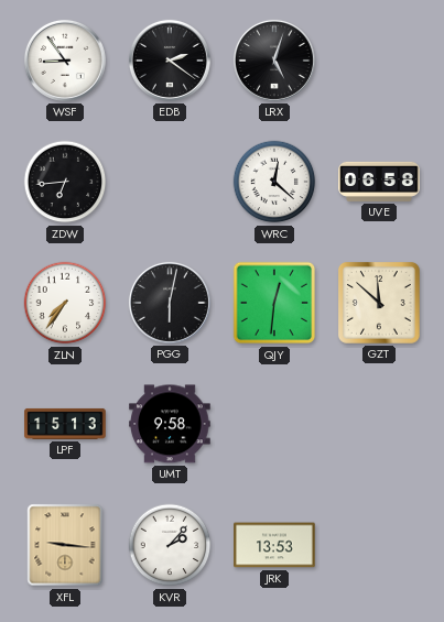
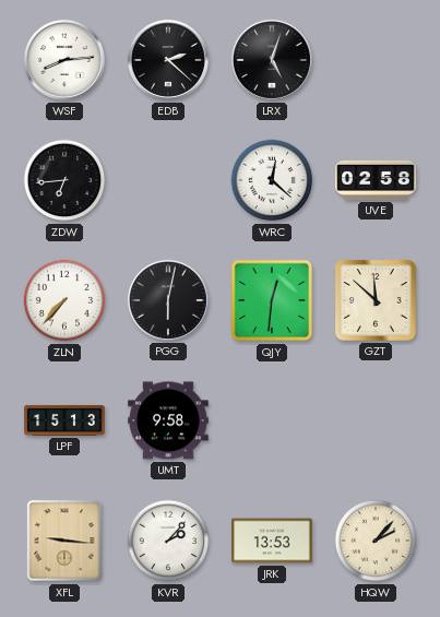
WSF: 8:54 -> 8:14 (64, 60)
EDB: 2:21 -> 2:22 (168, 60)
UVE: 06:58 -> 02:58 (376, 180)
ZLN: 7:36 -> 7:37 (64, 300)
HQW: none -> 2:07 (376, 541)
